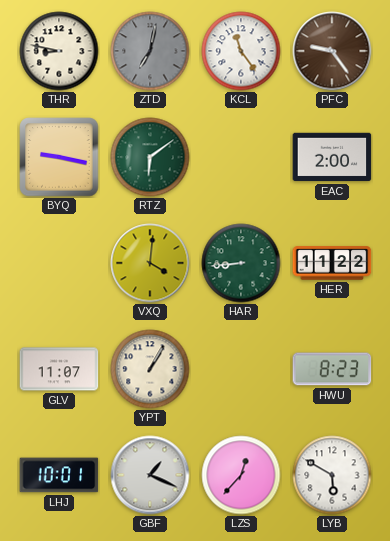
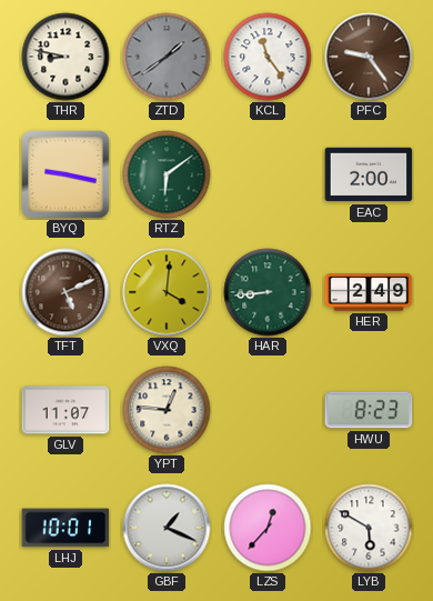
ZTD: 7:02 -> 1:39 (167, 57)
TFT: none -> 5:11 (66, 292)
HER: 11:22 -> 2:49 (369, 292)
YPT: 1:05 -> 12:46 (167, 410)
